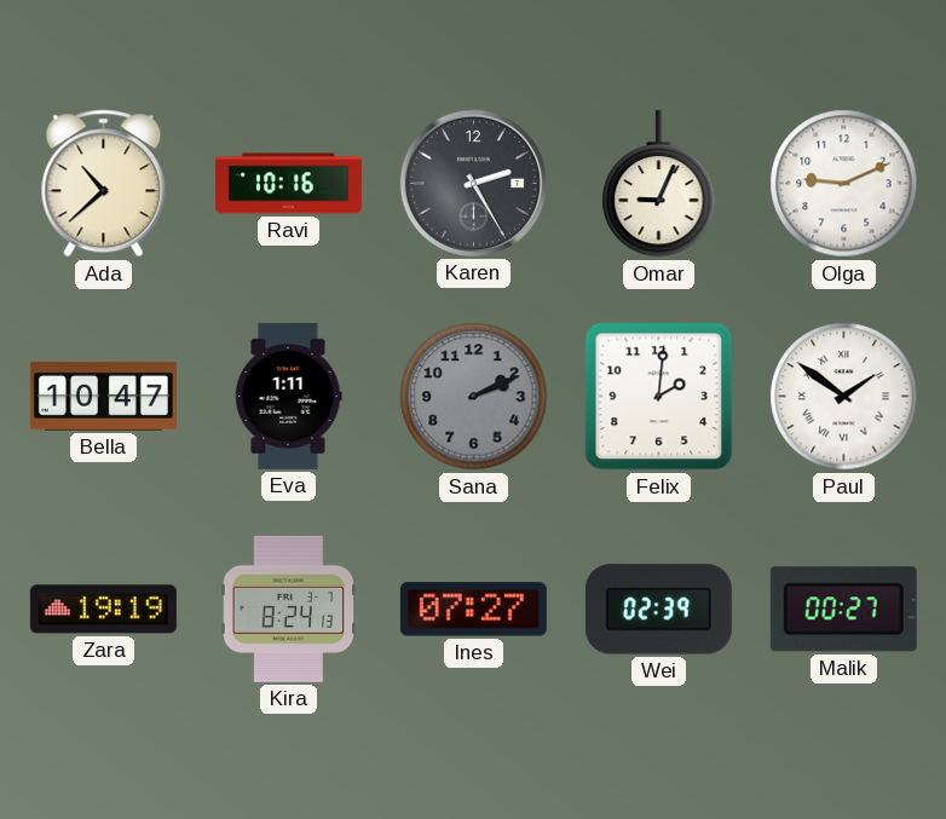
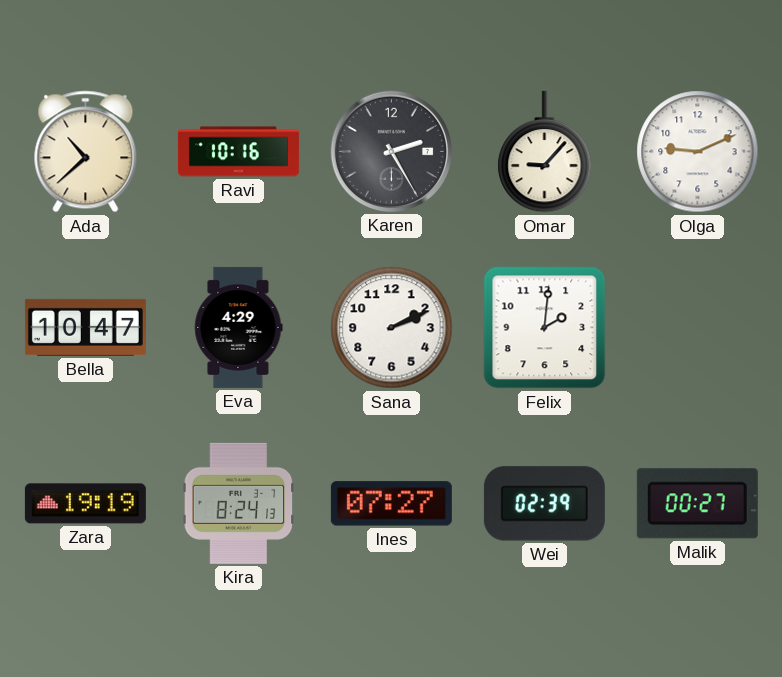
Omar: 9:04 -> 9:07 (545, 152)
Eva: 1:11 -> 4:29 (238, 327)
Sana dial: grey -> white (392, 328)
Paul: 1:51 -> none (844, 397)
